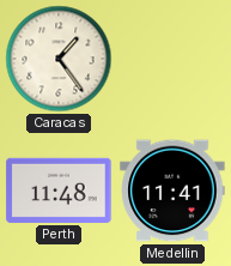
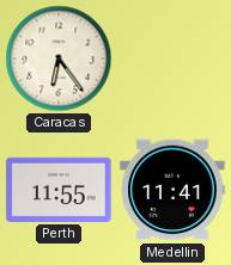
Caracas: 1:24 -> 6:24 (59, 58)
Perth: 11:48 -> 11:55 (59, 190)
